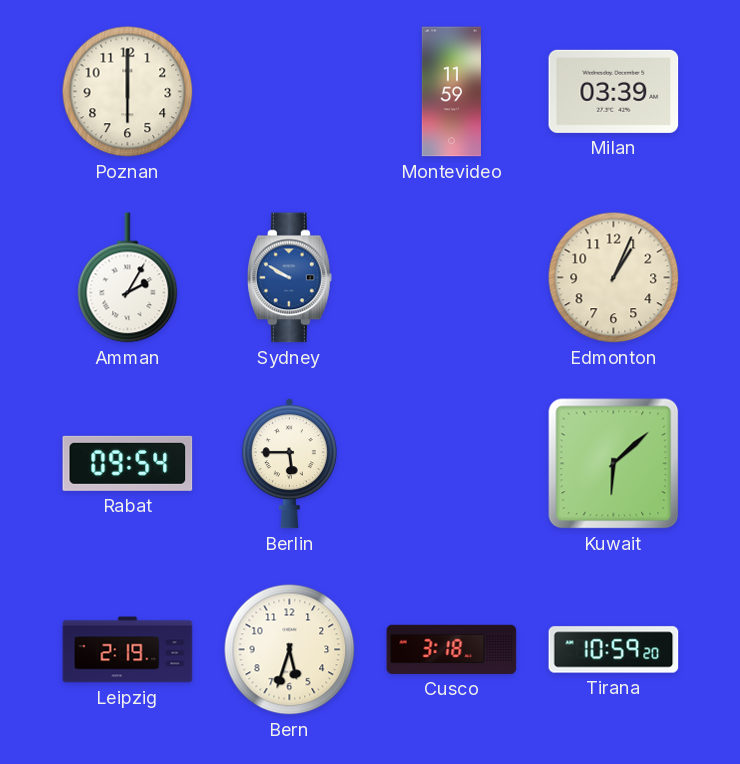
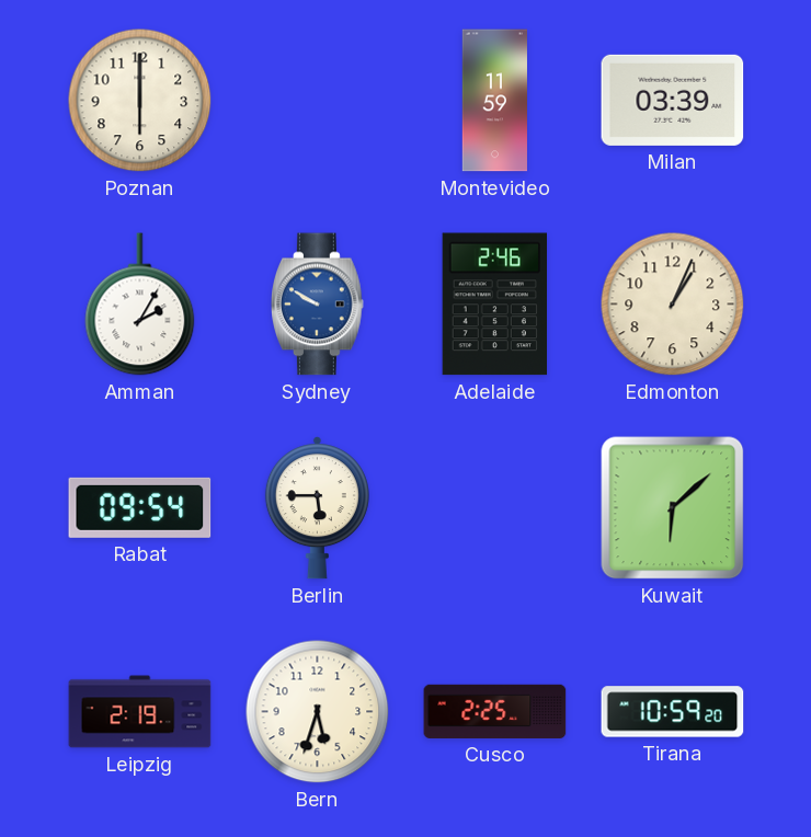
Adelaide: none -> 2:46 (494, 305)
Cusco: 3:18 -> 2:25 (495, 711)
